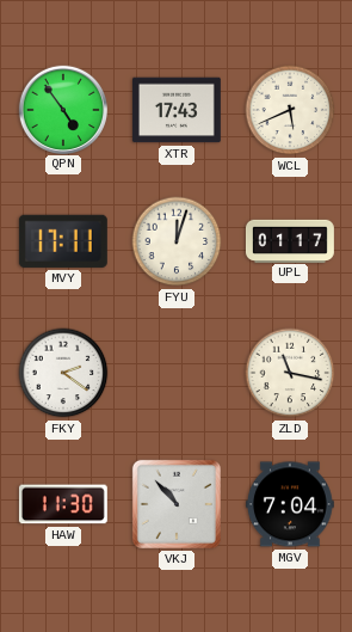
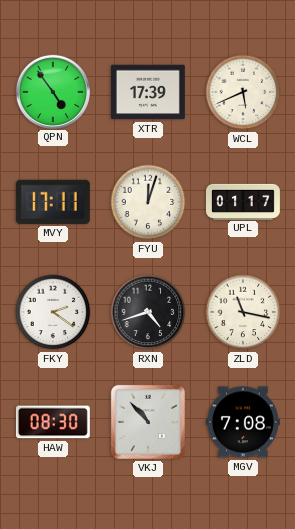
XTR: 17:43 -> 17:39 (148, 92)
RXN: none -> 4:42 (148, 312)
HAW: 11:30 -> 08:30 (53, 422)
MGV: 7:04 -> 7:08 (243, 422)
